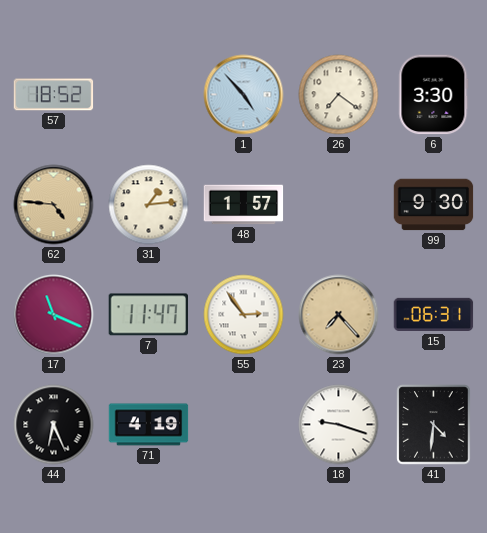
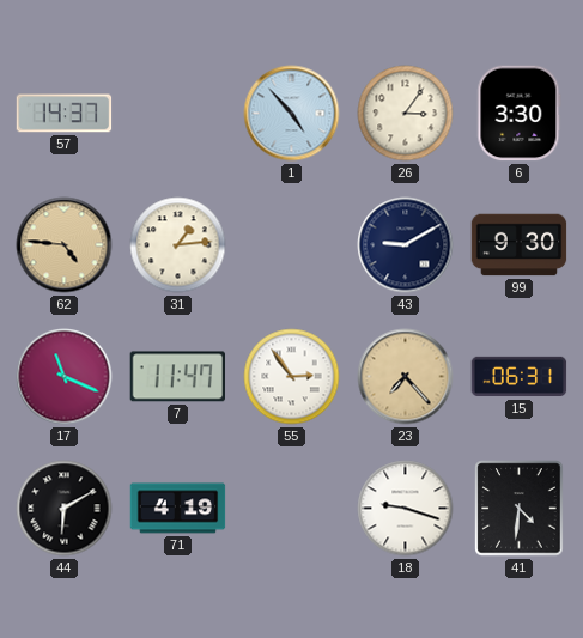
57: 18:52 -> 14:37 (65, 114)
26: 7:21 -> 3:06 (406, 114)
48: 1:57 -> none (244, 205)
43: none -> 9:10 (406, 245)
44: 6:26 -> 6:10 (65, 509)
